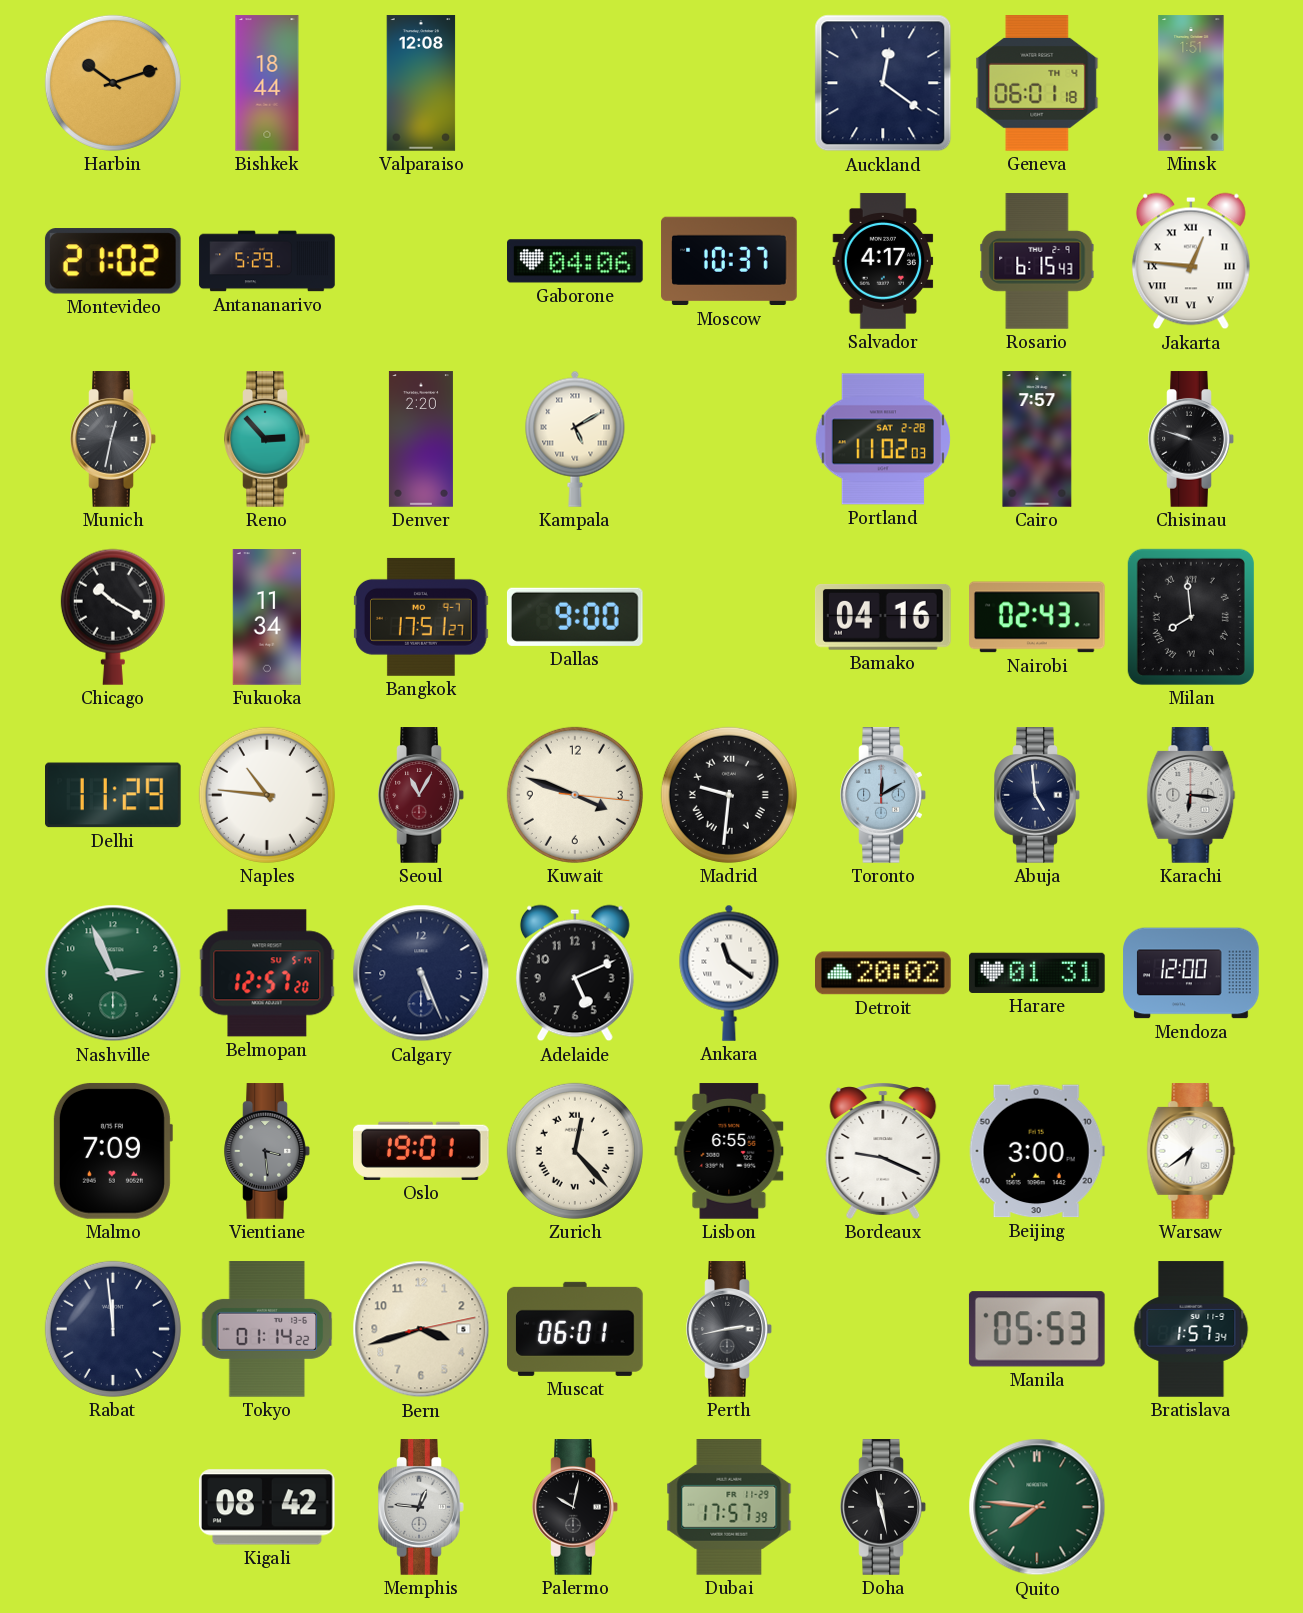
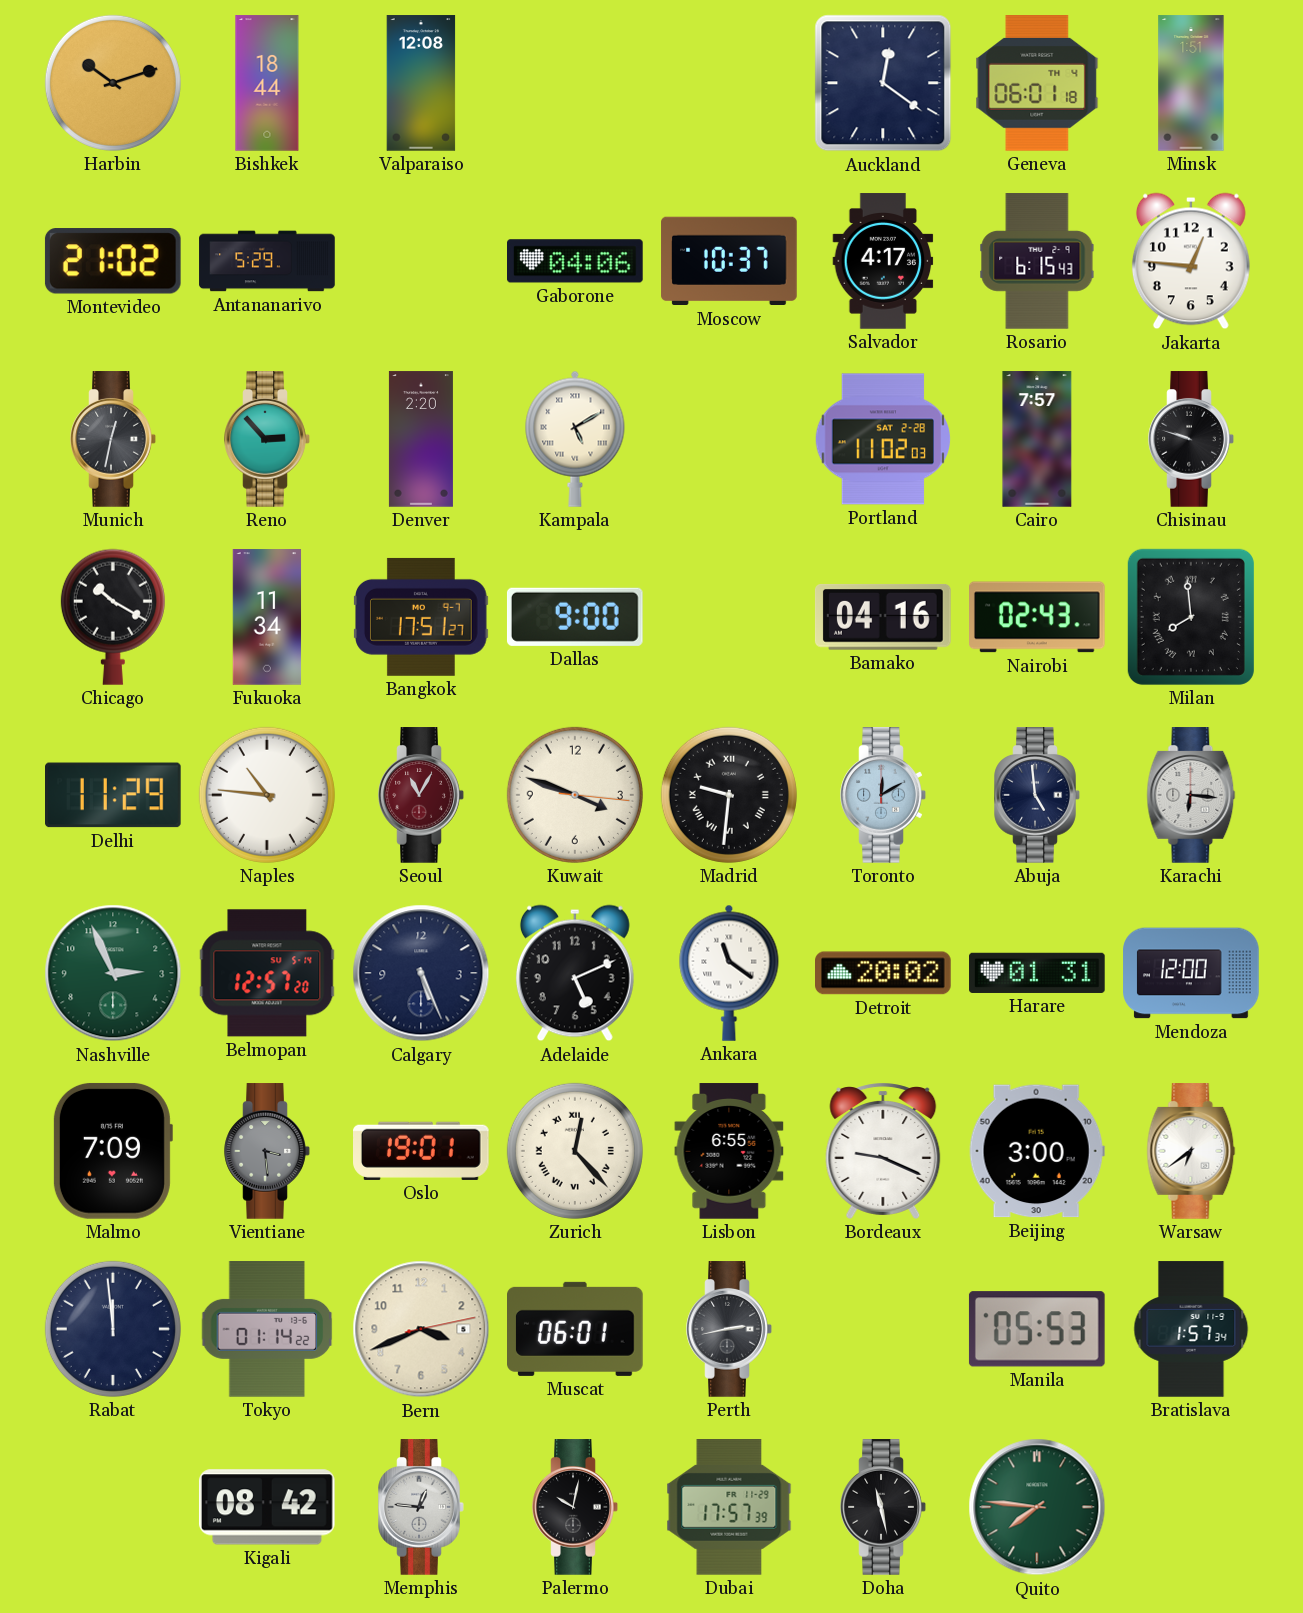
Jakarta numerals: Roman -> Arabic (1191, 261)
Bern: 3:42 -> 3:41 (421, 1329)
